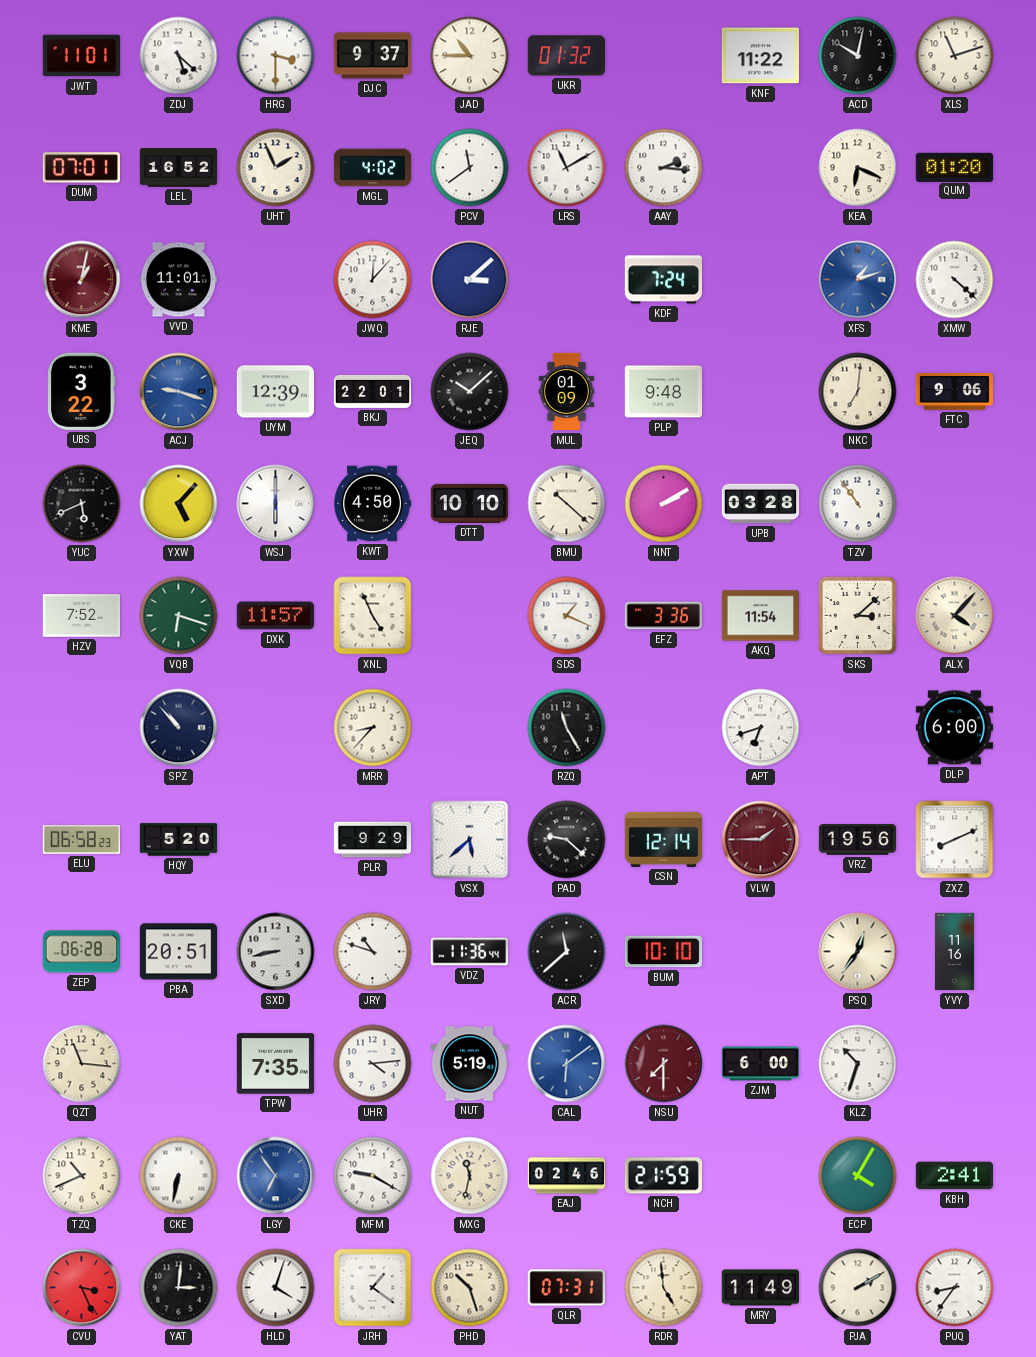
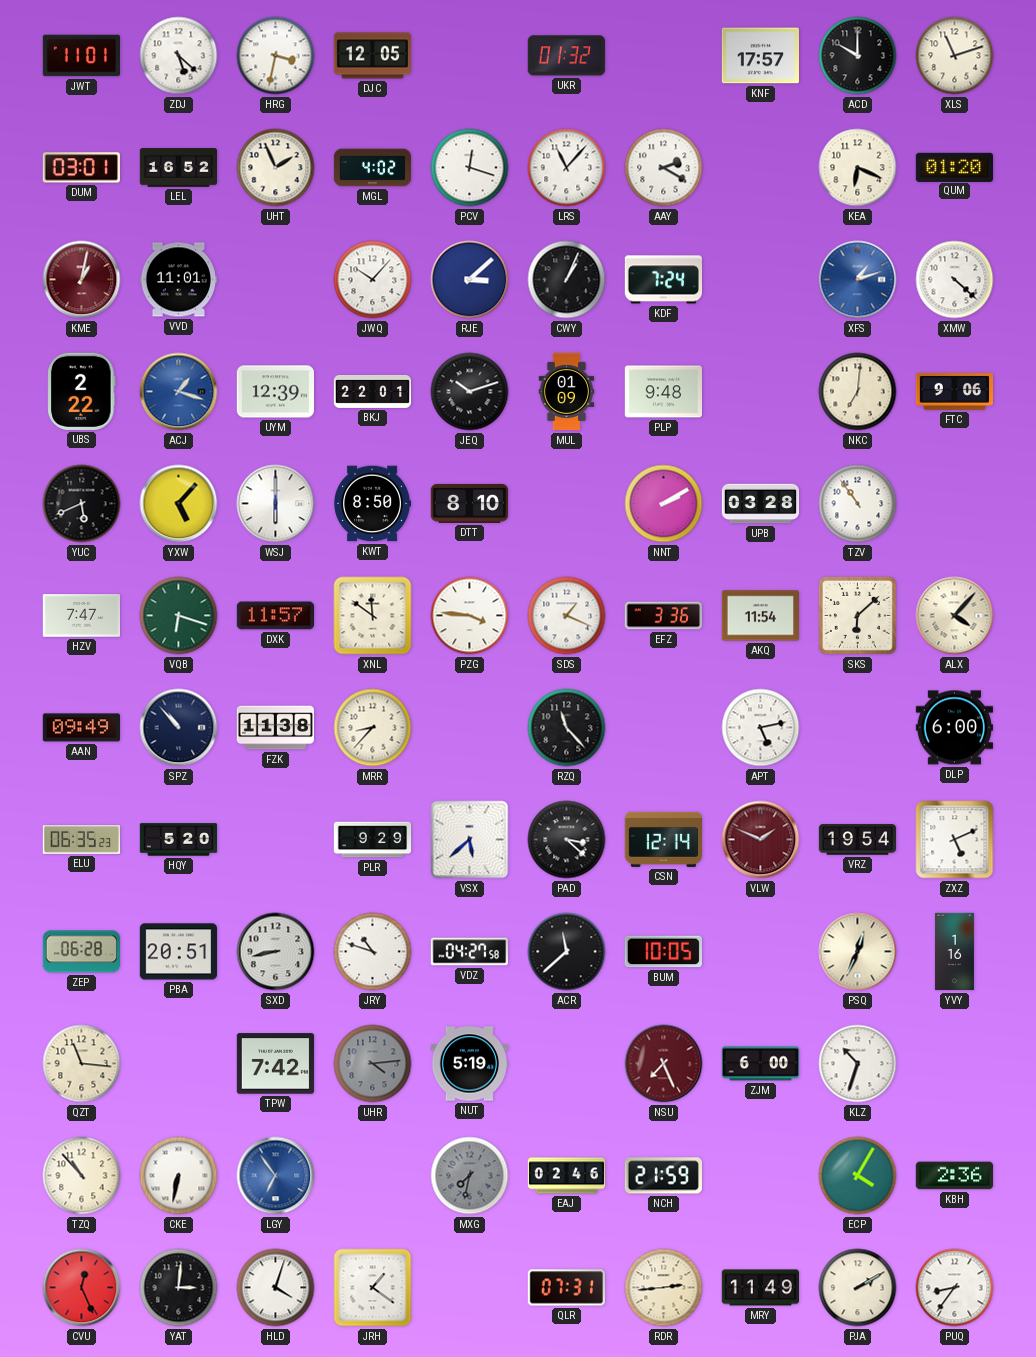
HRG: 3:30 -> 3:32 (276, 56)
DJC: 9:37 -> 12:05 (372, 56)
JAD: 10:45 -> none (470, 56)
KNF: 11:22 -> 17:57 (760, 56)
ACD: 10:02 -> 10:00 (858, 56)
DUM: 07:01 -> 03:01 (81, 168)
PCV: 11:39 -> 12:18 (470, 168)
LRS: 11:10 -> 11:07 (567, 168)
AAY: 2:16 -> 2:20 (664, 168)
JWQ: 12:07 -> 10:07 (373, 280)
CWY: none -> 1:04 (567, 280)
UBS: 3:22 -> 2:22 (82, 391)
ACJ: 9:18 -> 1:18 (179, 392)
JEQ: 10:08 -> 10:12 (470, 392)
KWT: 4:50 -> 8:50 (372, 504)
DTT: 10:10 -> 8:10 (469, 503)
BMU: 10:22 -> none (567, 504)
HZV: 7:52 -> 7:47 (81, 616)
XNL: 4:56 -> 11:51 (373, 616)
PZG: none -> 3:46 (470, 616)
SKS: 3:08 -> 6:08 (857, 615)
AAN: none -> 09:49 (81, 728)
FZK: none -> 11:38 (275, 728)
RZQ: 11:25 -> 11:23 (567, 728)
APT: 6:42 -> 5:13 (761, 728)
ELU: 06:58 -> 06:35 (81, 840)
PAD: 9:22 -> 3:22 (567, 840)
VLW: 1:45 -> 1:49 (761, 840)
VRZ: 19:56 -> 19:54 (858, 840)
ZXZ: 8:11 -> 5:11 (955, 840)
VDZ: 11:36 -> 04:27 (469, 952)
BUM: 10:10 -> 10:05 (663, 952)
PSQ: 12:36 -> 12:34 (858, 952)
YVY: 11:16 -> 1:16 (954, 952)
TPW: 7:35 -> 7:42 (275, 1064)
UHR dial: white -> grey (373, 1064)
CAL: 6:09 -> none (567, 1064)
NSU: 7:30 -> 7:26 (664, 1064)
TZQ: 10:41 -> 10:53 (82, 1176)
MFM: 9:20 -> none (373, 1176)
MXG: 11:32 -> 7:32 (470, 1176)
MXG dial: cream -> grey (470, 1176)
KBH: 2:41 -> 2:36 (954, 1176)
CVU: 3:26 -> 12:26 (82, 1288)
PHD: 10:27 -> none (470, 1288)
RDR: 4:59 -> 2:44 (664, 1288)
